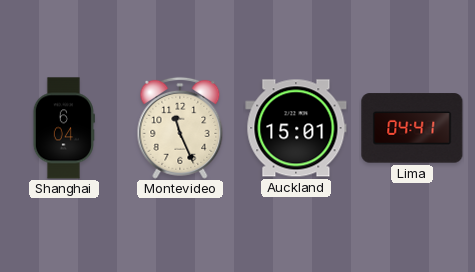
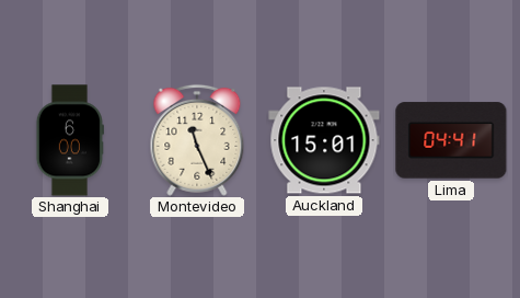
Shanghai: 6:04 -> 6:00 (70, 140)
